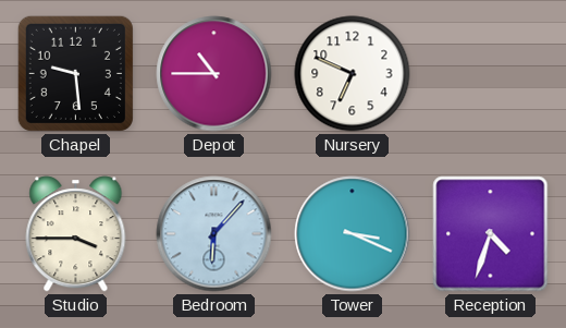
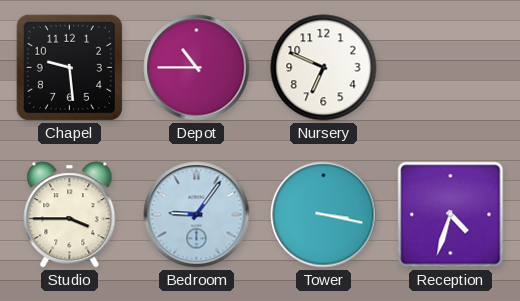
Bedroom: 6:07 -> 9:06 (197, 215)
Tower: 3:19 -> 3:17 (324, 215)
